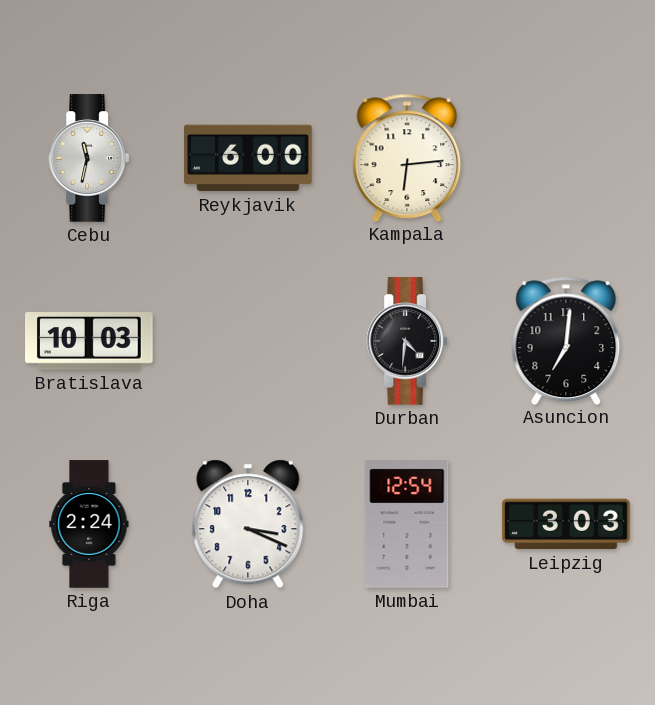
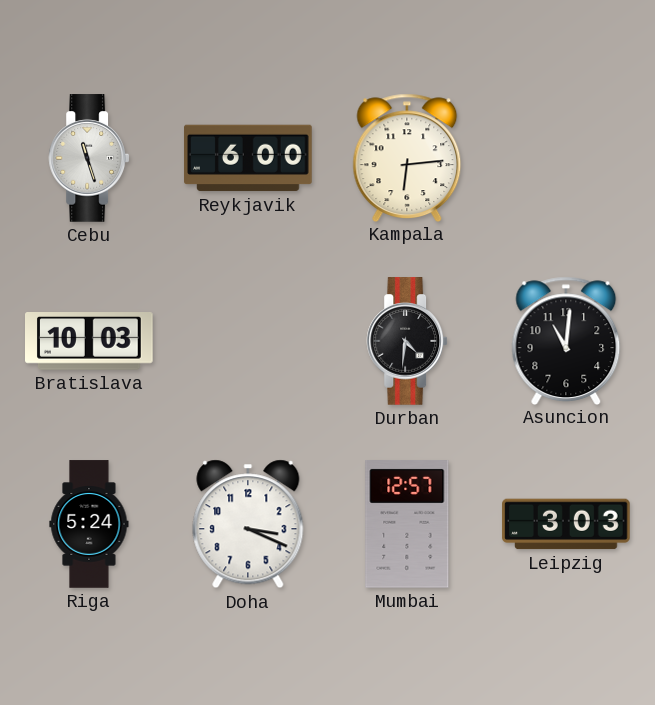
Cebu: 11:32 -> 11:27 (89, 158)
Asuncion: 7:01 -> 11:01 (566, 340)
Riga: 2:24 -> 5:24 (89, 524)
Mumbai: 12:54 -> 12:57 (407, 525)
